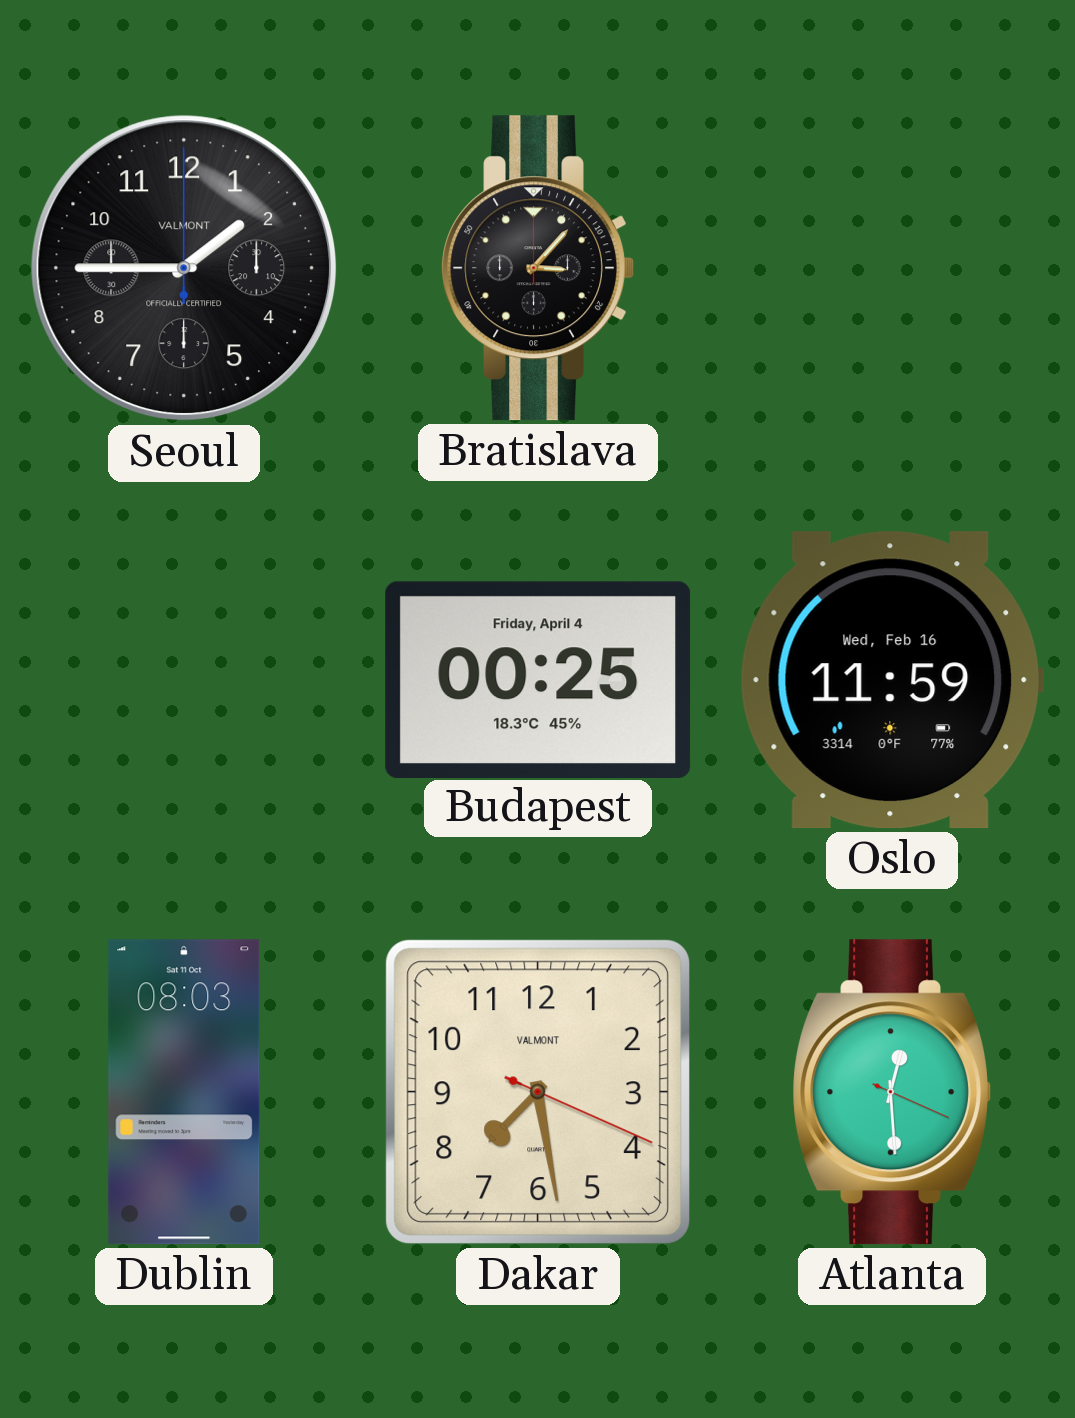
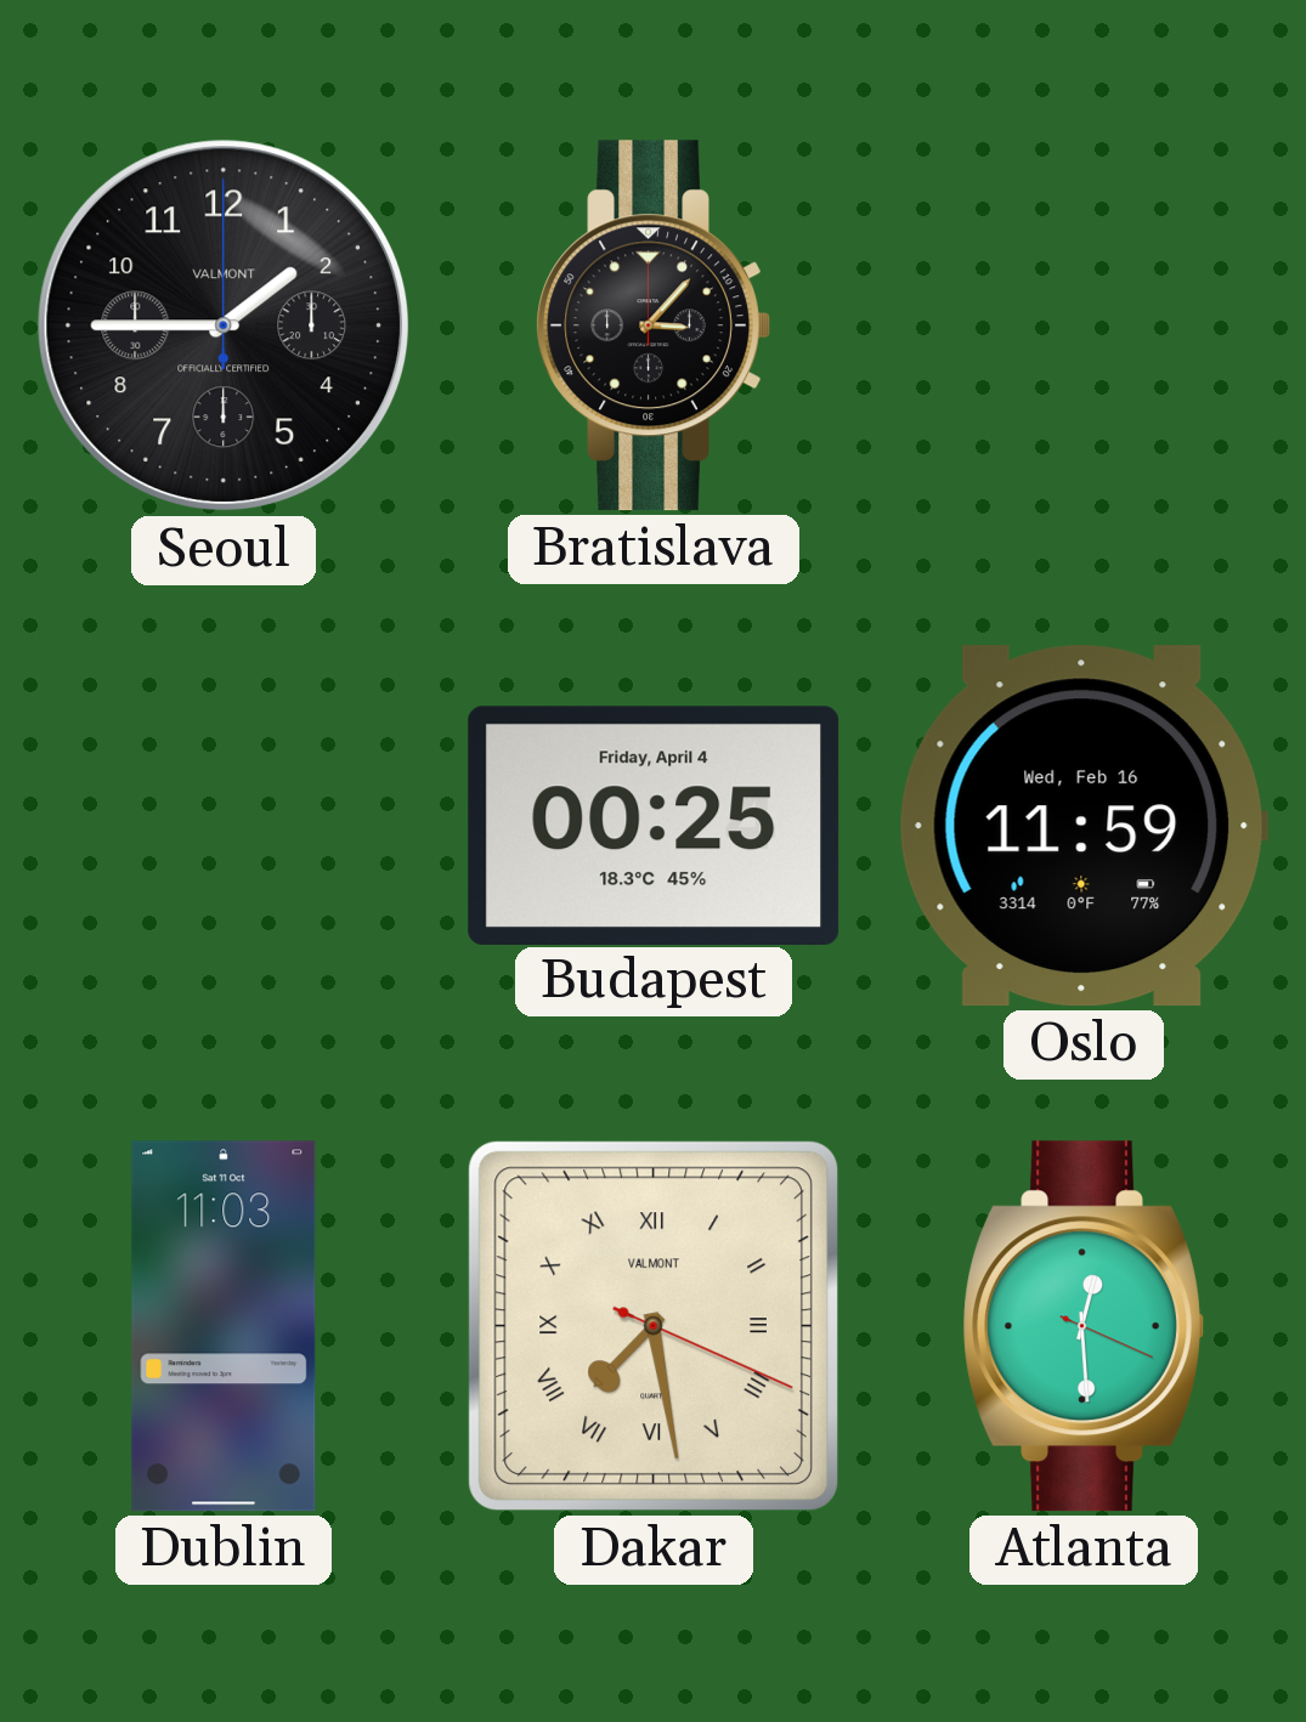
Dublin: 08:03 -> 11:03 (224, 1326)
Dakar numerals: Arabic -> Roman (654, 1326)
